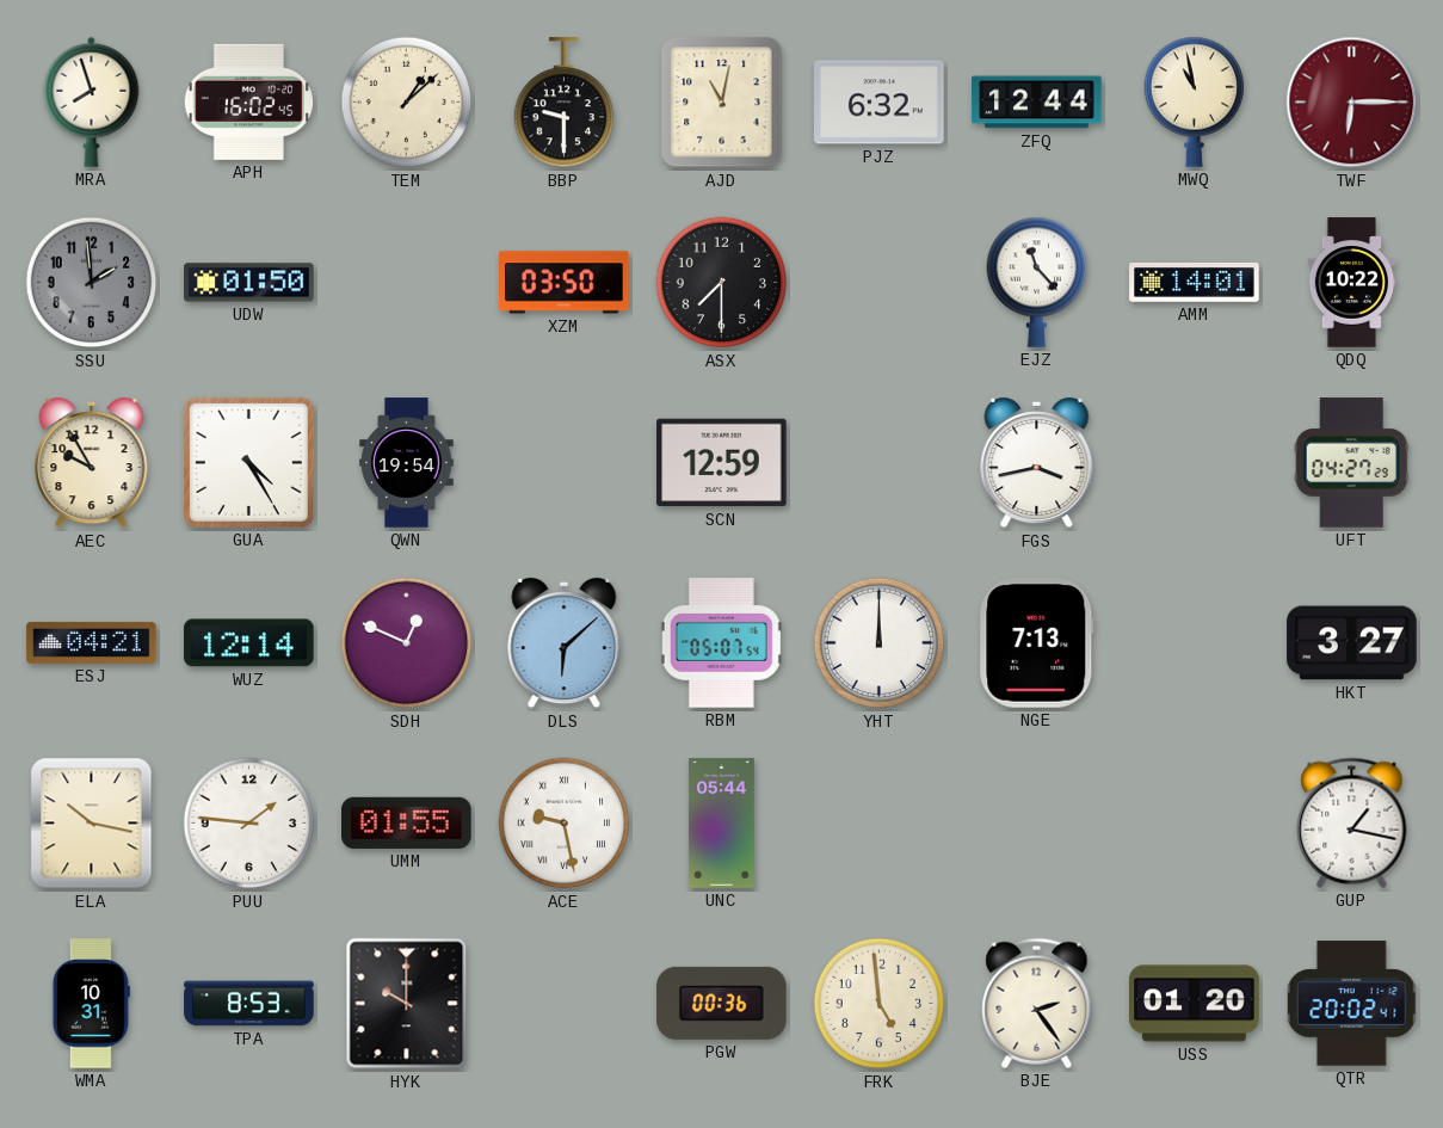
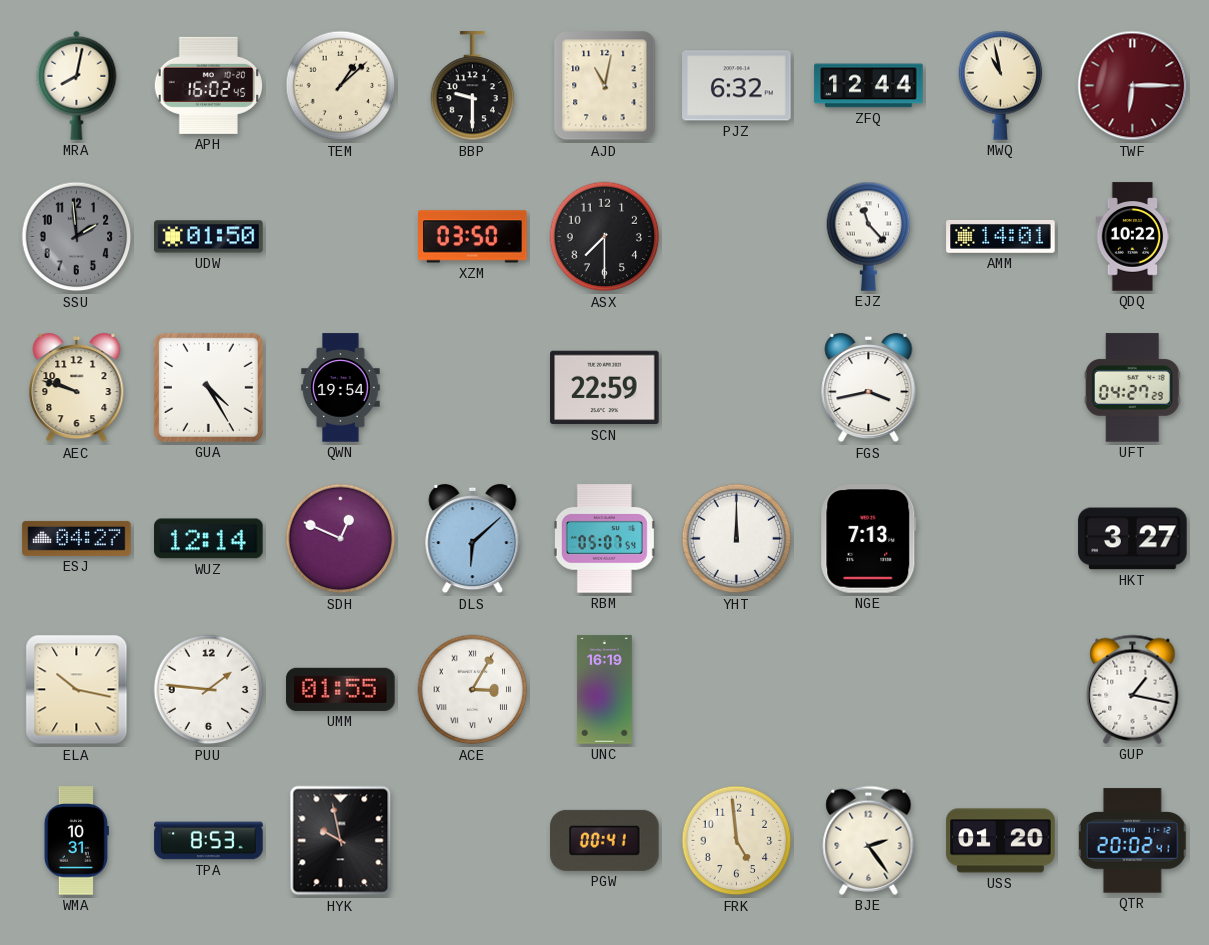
MRA: 7:57 -> 8:02 (77, 85)
AEC: 9:55 -> 9:48 (77, 388)
SCN: 12:59 -> 22:59 (605, 388)
ESJ: 04:21 -> 04:27 (77, 538)
ACE: 9:28 -> 3:05 (473, 690)
UNC: 05:44 -> 16:19 (604, 690)
HYK: 10:00 -> 9:58 (341, 841)
PGW: 00:36 -> 00:41 (605, 840)
